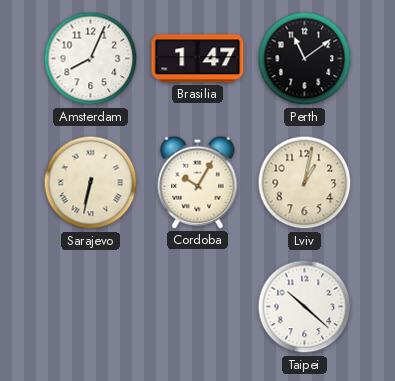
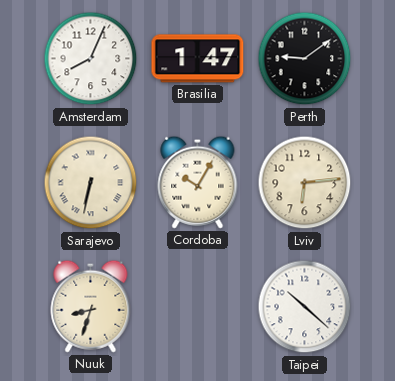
Perth: 11:09 -> 9:09 (305, 59)
Lviv: 1:02 -> 6:14 (305, 183)
Nuuk: none -> 8:33 (91, 306)
